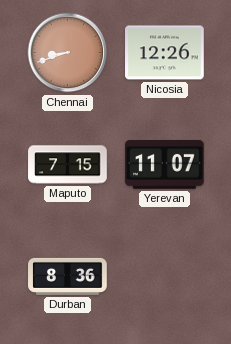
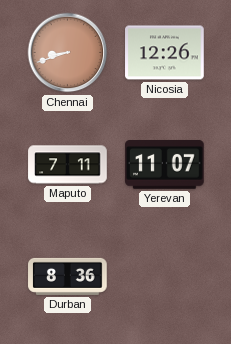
Maputo: 7:15 -> 7:11 (68, 165)
